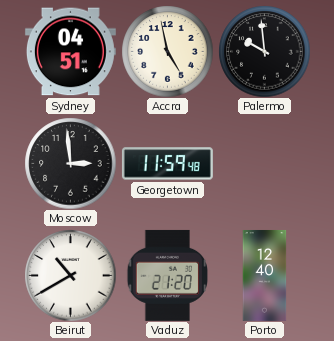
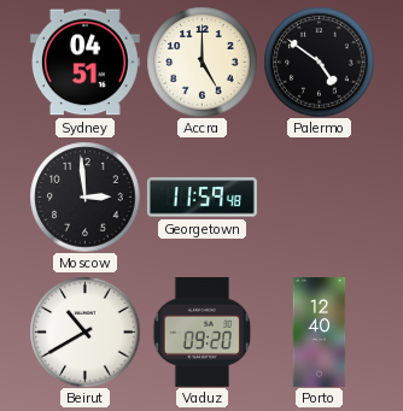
Accra: 4:58 -> 5:00 (201, 61)
Palermo: 9:59 -> 4:51 (319, 61)
Vaduz: 21:20 -> 09:20 (203, 331)
